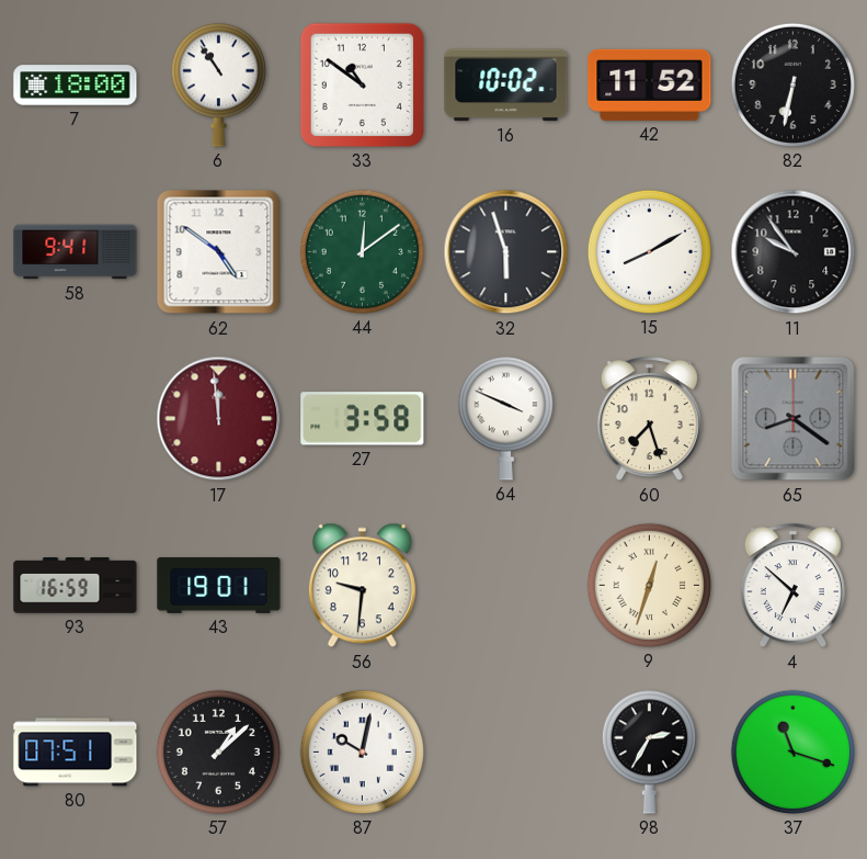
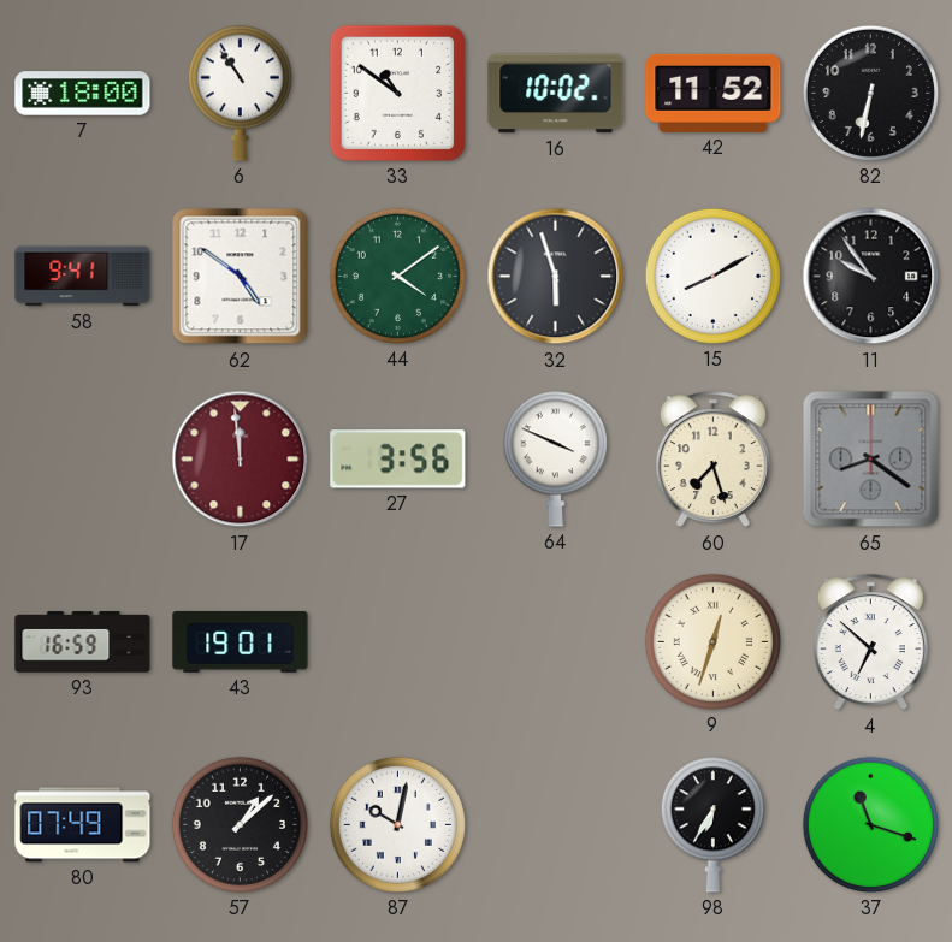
44: 12:09 -> 4:09 (397, 276)
27: 3:58 -> 3:56 (398, 460)
56: 9:31 -> none (362, 586)
80: 07:51 -> 07:49 (83, 825)
98: 2:35 -> 6:35 (712, 824)
